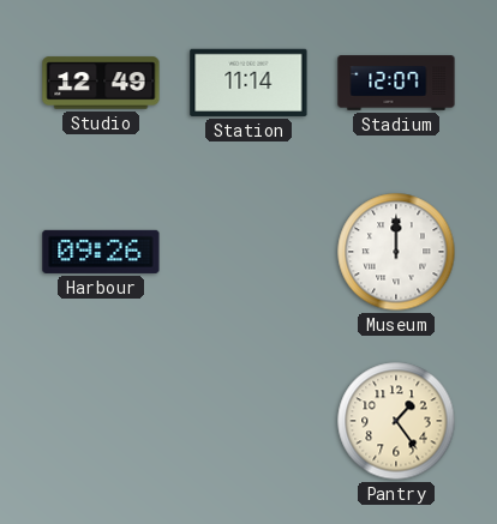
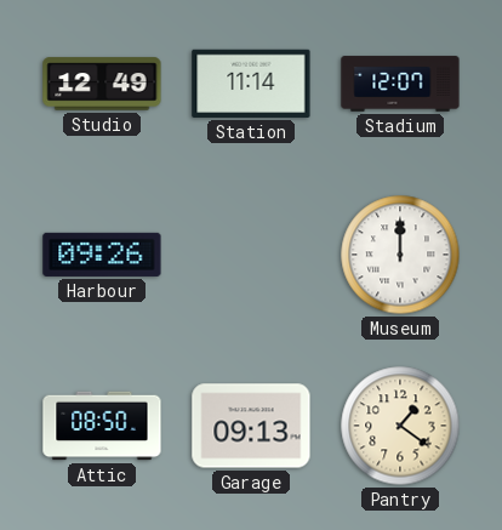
Attic: none -> 08:50 (102, 426)
Garage: none -> 09:13 (251, 426)
Pantry: 1:24 -> 1:21 (400, 426)
